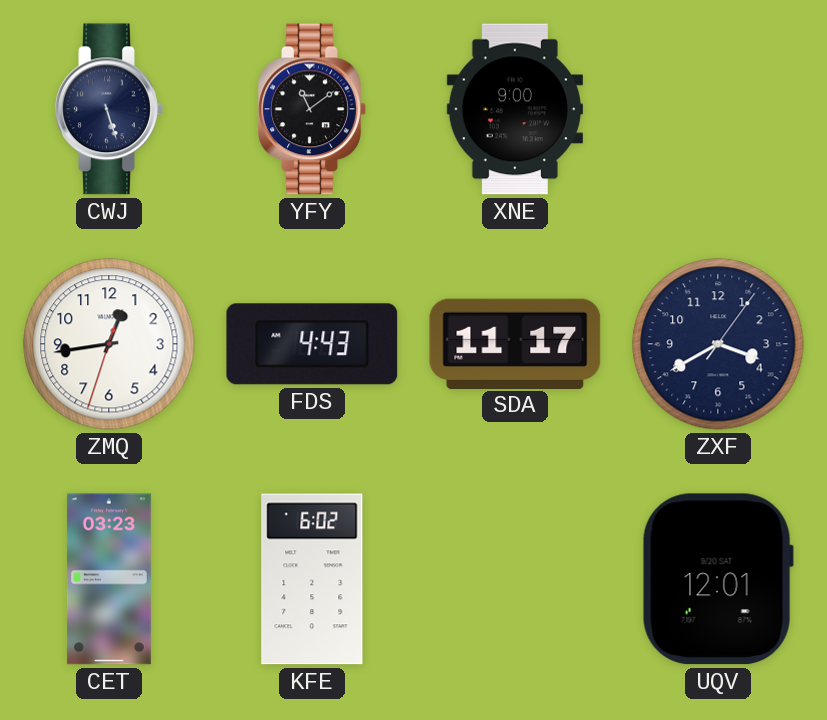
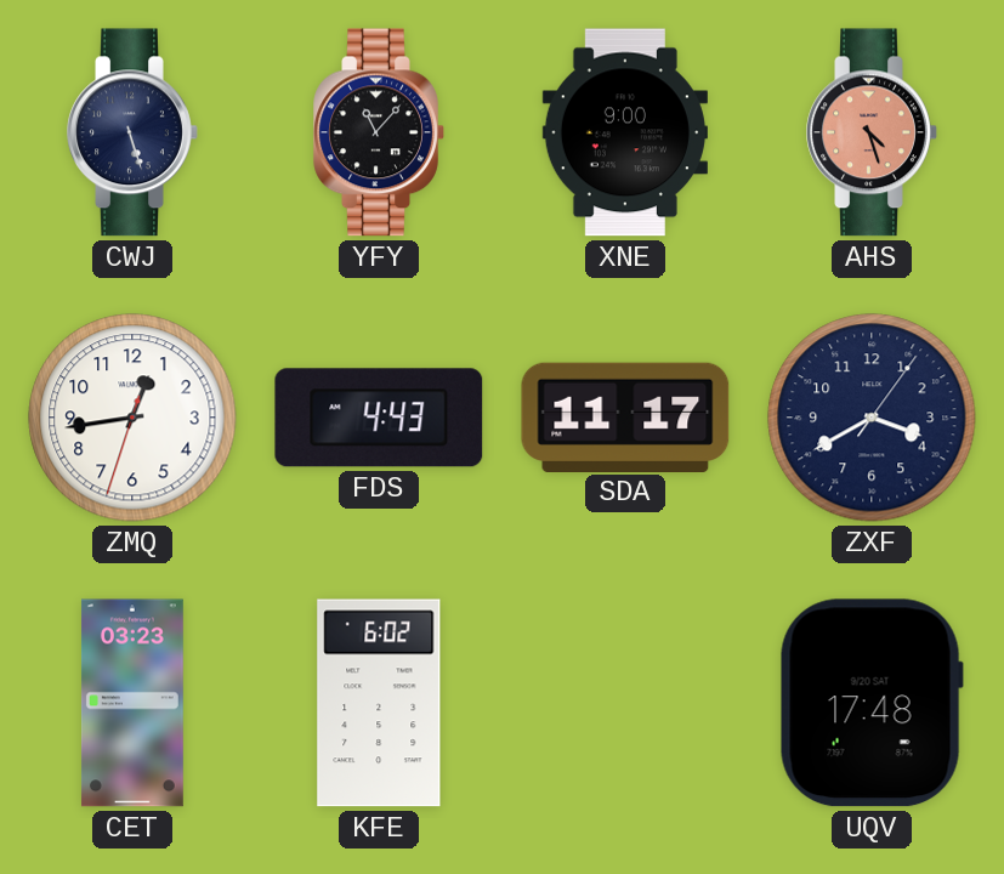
YFY: 11:09 -> 11:07 (379, 132)
AHS: none -> 4:27 (872, 132)
UQV: 12:01 -> 17:48 (872, 703)
